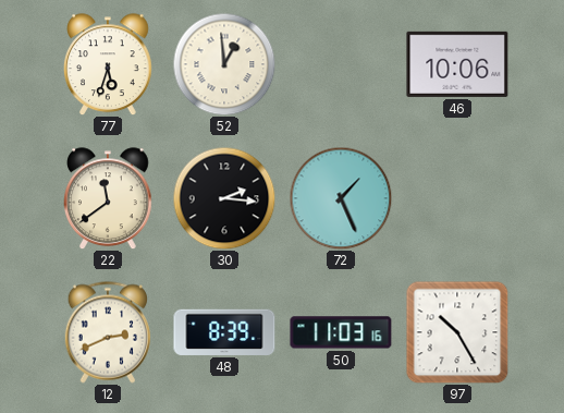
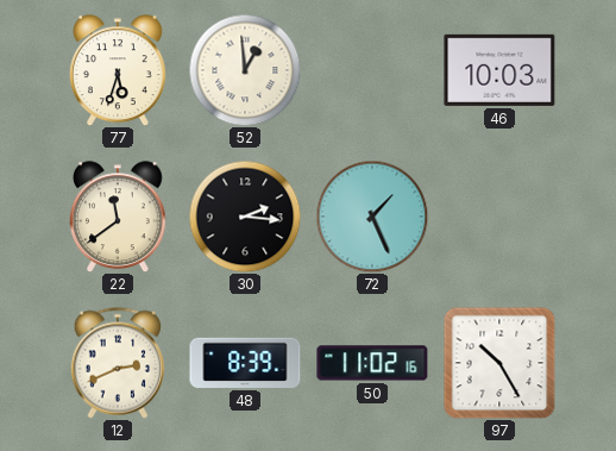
46: 10:06 -> 10:03 (499, 70)
50: 11:03 -> 11:02 (372, 363)
